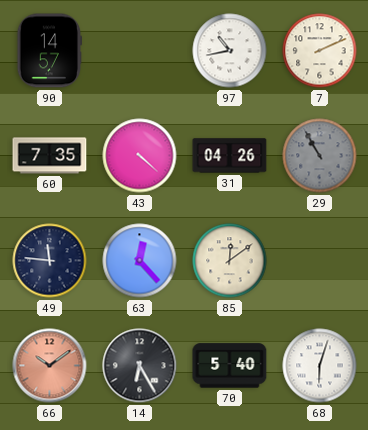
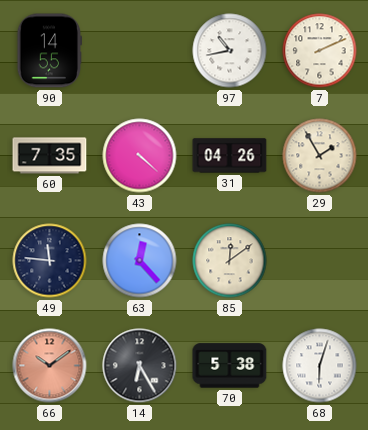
90: 14:57 -> 14:55 (49, 51)
29: 10:55 -> 1:55 (320, 156)
29 dial: grey -> cream (320, 156)
70: 5:40 -> 5:38 (230, 366)
